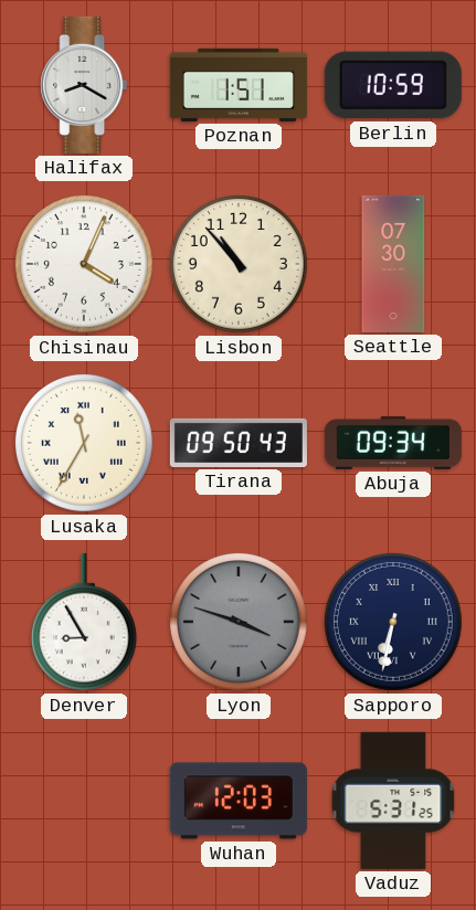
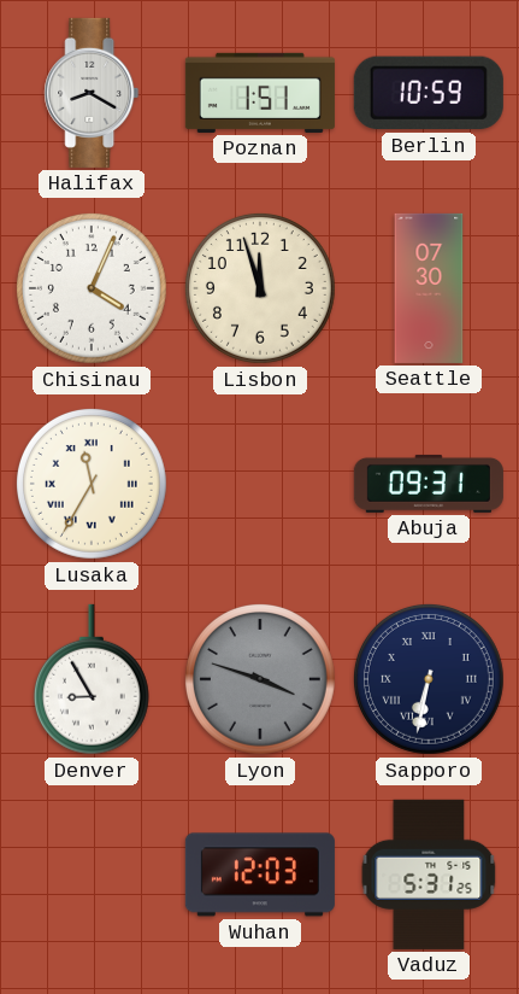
Lisbon: 10:53 -> 11:57 (260, 288)
Tirana: 09:50 -> none (239, 443)
Abuja: 09:34 -> 09:31 (429, 484)
